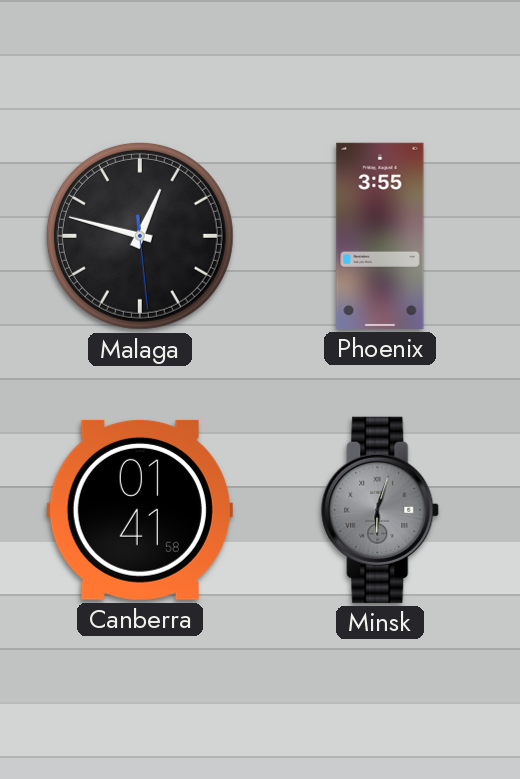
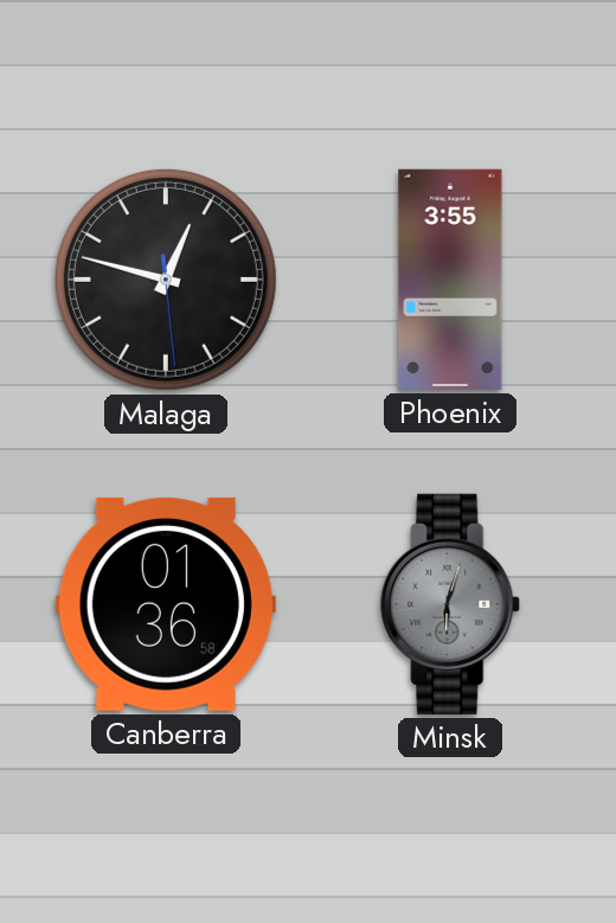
Canberra: 01:41 -> 01:36 (166, 604)
